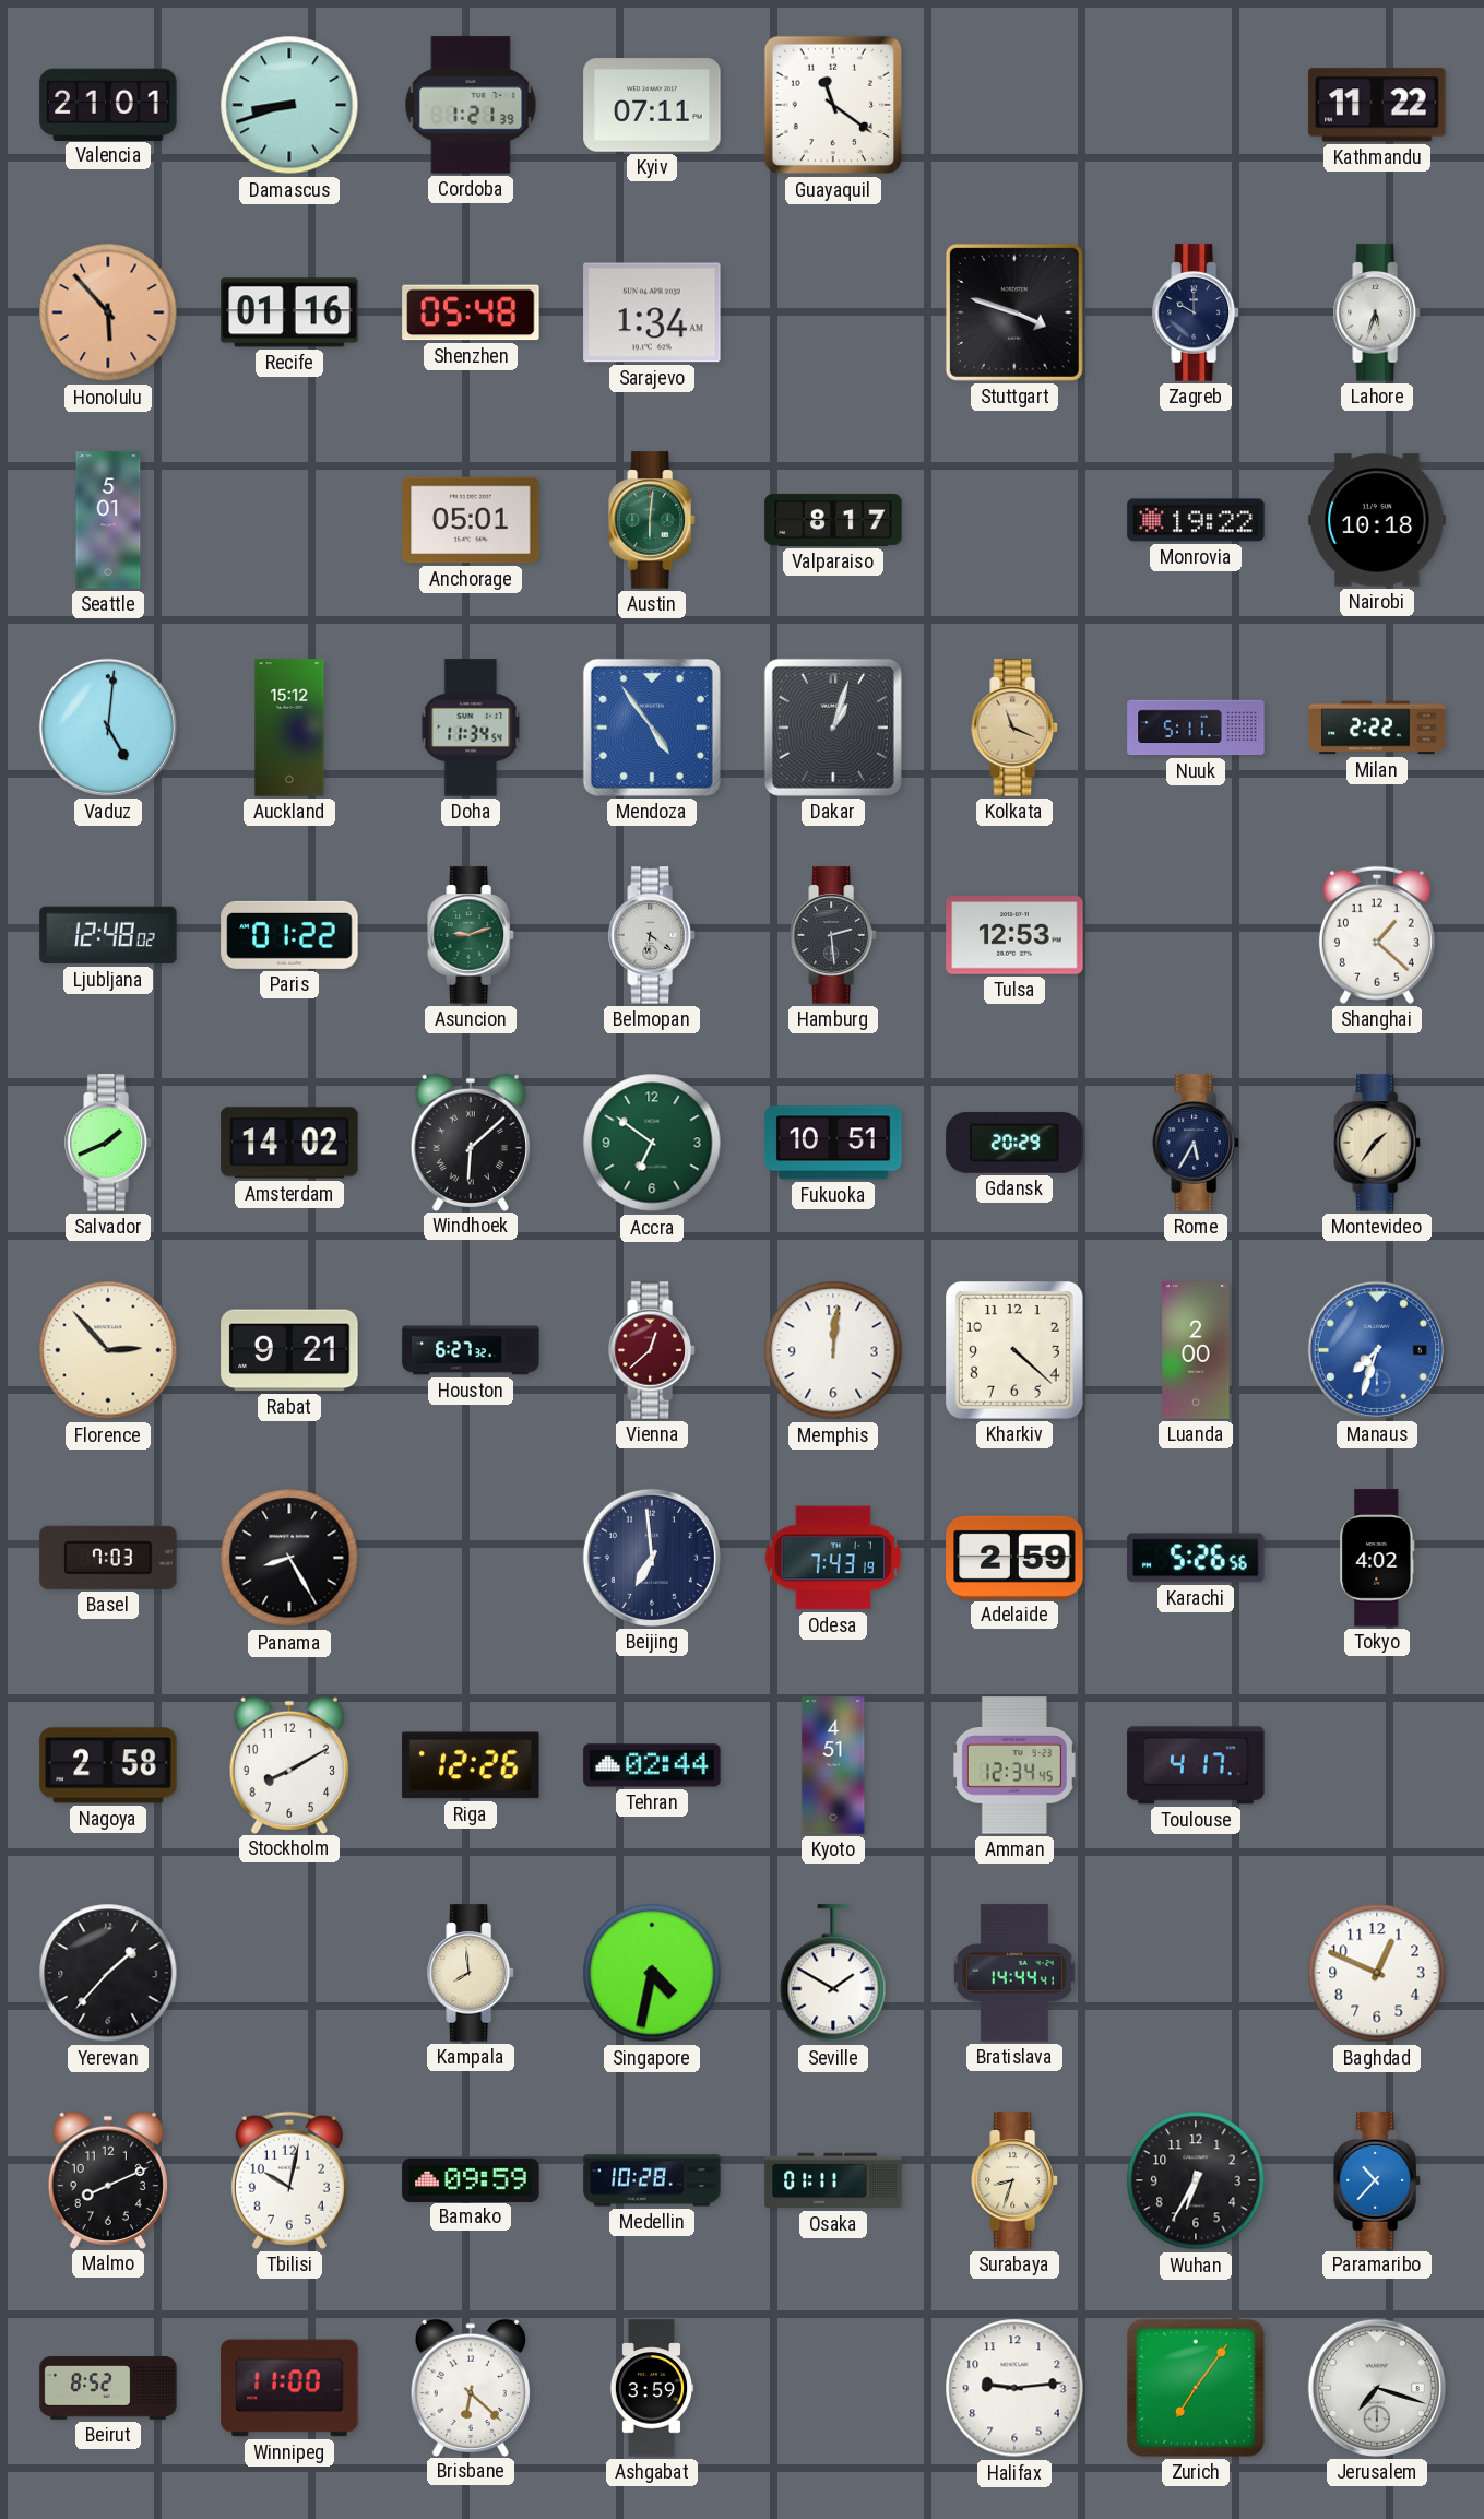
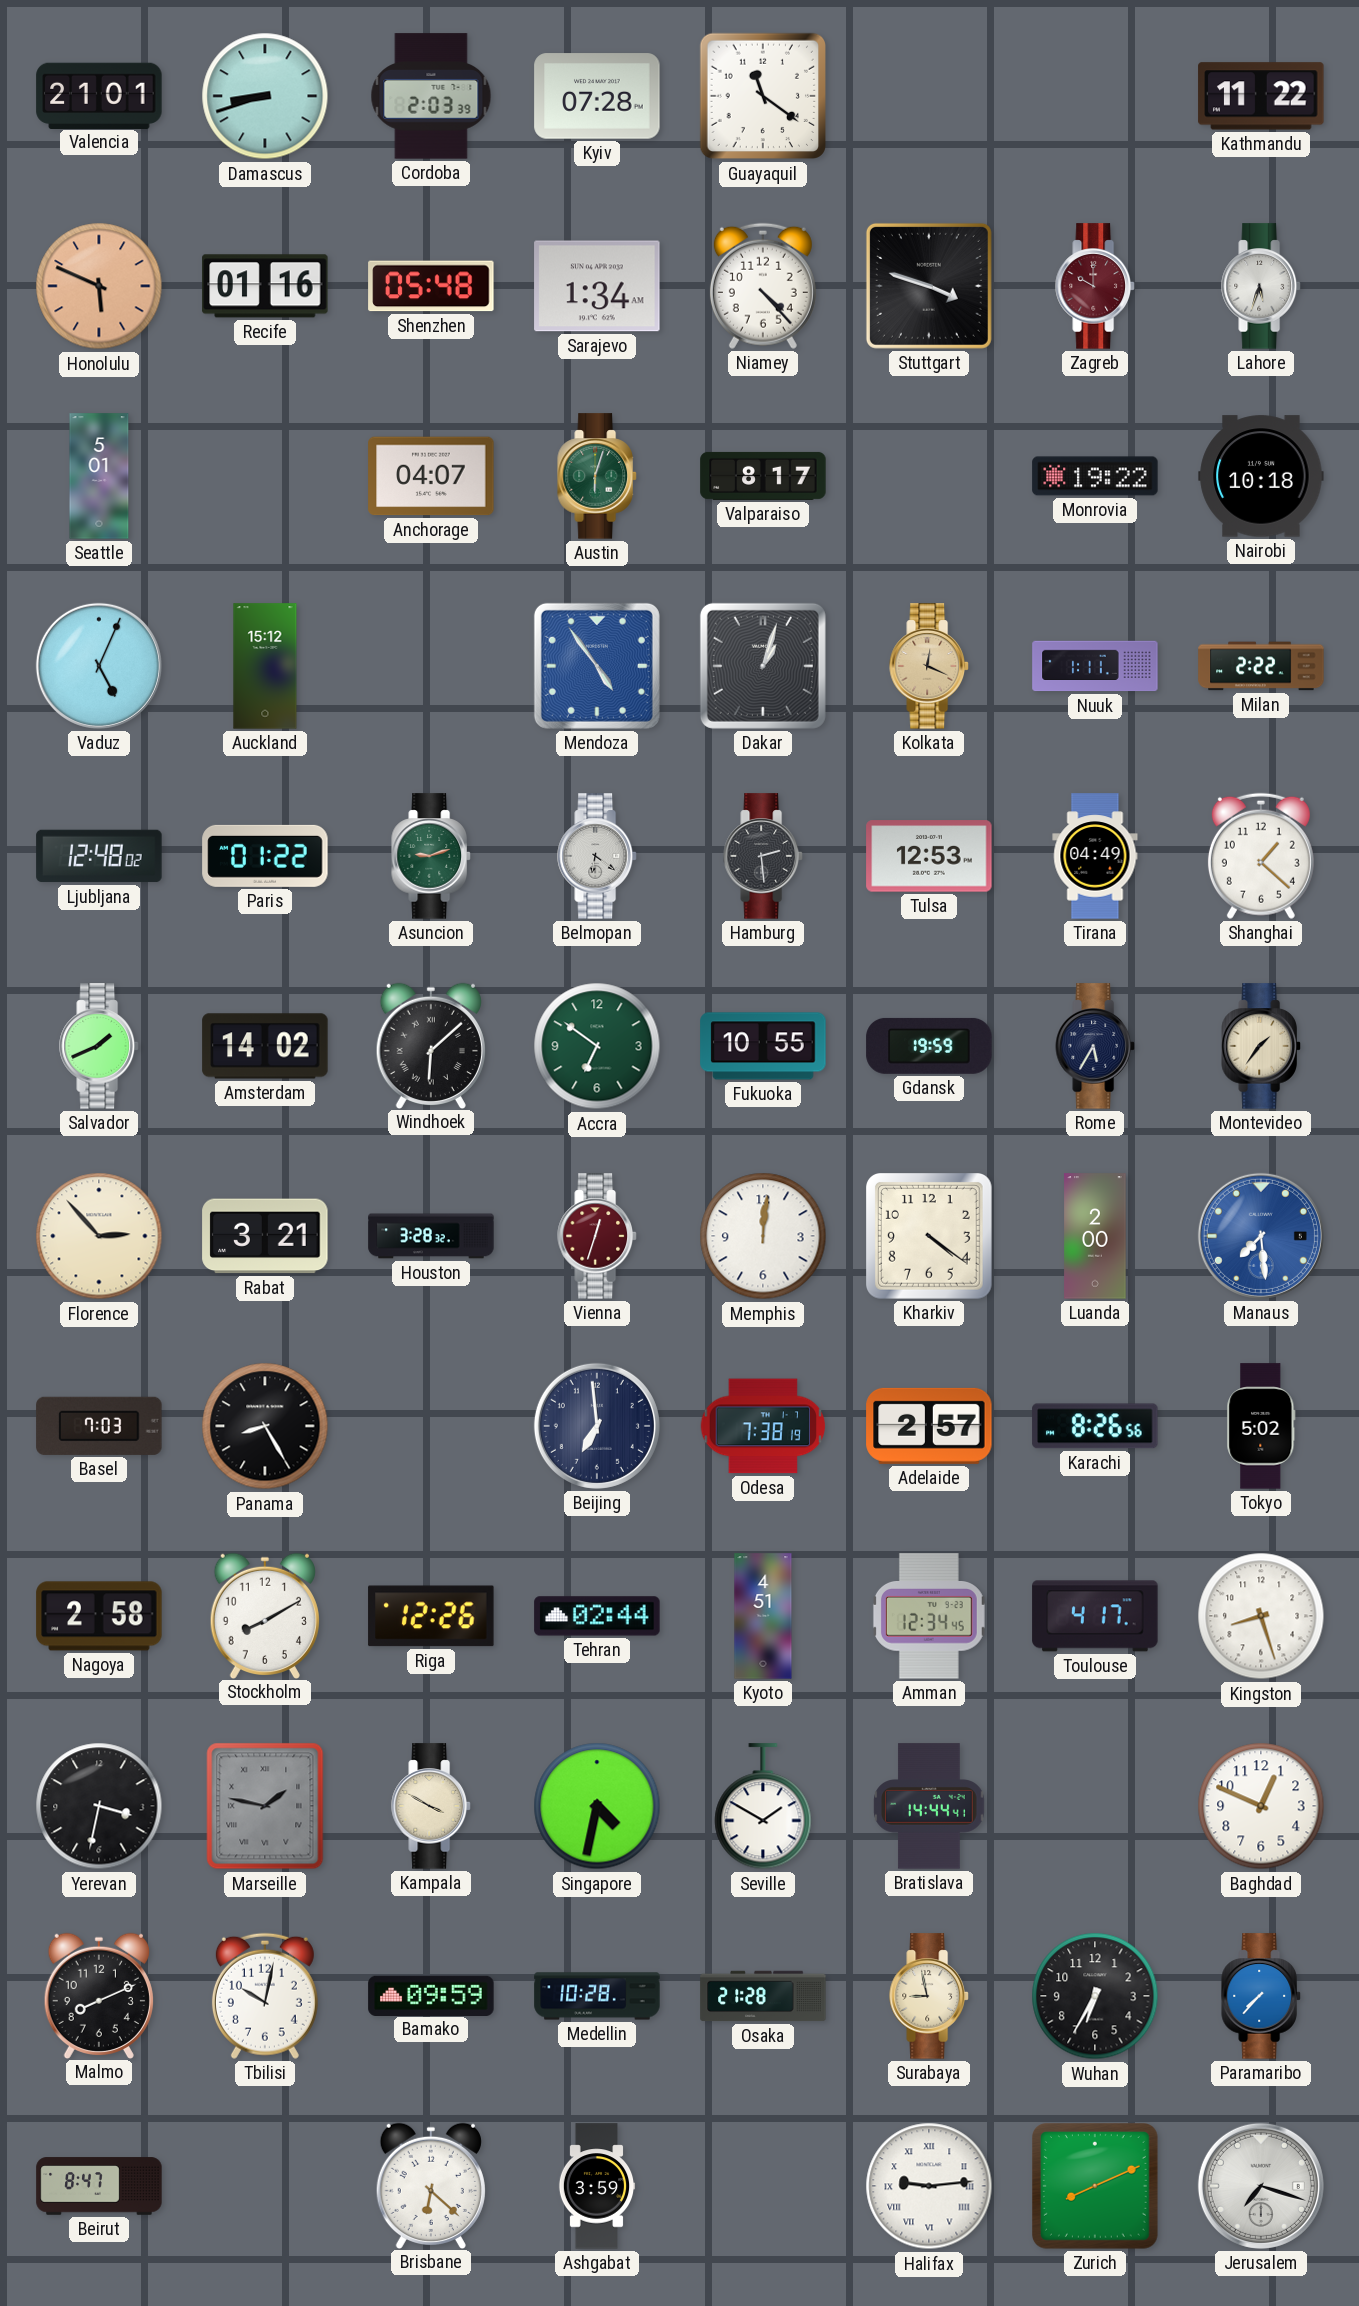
Cordoba: 1:21 -> 2:03 (431, 96)
Kyiv: 07:11 -> 07:28 (597, 96)
Honolulu: 5:53 -> 5:49 (99, 286)
Niamey: none -> 4:23 (763, 286)
Zagreb dial: navy -> burgundy (1095, 286)
Anchorage: 05:01 -> 04:07 (431, 476)
Austin: 6:01 -> 6:03 (597, 476)
Vaduz: 5:01 -> 5:04 (99, 666)
Doha: 11:34 -> none (471, 728)
Kolkata: 11:19 -> 12:19 (929, 666)
Nuuk: 5:11 -> 1:11 (1095, 666)
Tirana: none -> 04:49 (1095, 856)
Fukuoka: 10:51 -> 10:55 (763, 1046)
Gdansk: 20:29 -> 19:59 (929, 1046)
Rabat: 9:21 -> 3:21 (265, 1236)
Houston: 6:27 -> 3:28 (431, 1236)
Vienna: 12:38 -> 12:33 (597, 1236)
Kharkiv: 4:22 -> 4:21 (930, 1237)
Manaus: 7:33 -> 7:29 (1261, 1236)
Odesa: 7:43 -> 7:38 (763, 1426)
Adelaide: 2:59 -> 2:57 (929, 1426)
Karachi: 5:26 -> 8:26 (1095, 1426)
Tokyo: 4:02 -> 5:02 (1261, 1426)
Kingston: none -> 8:27 (1261, 1616)
Yerevan: 1:37 -> 3:32 (99, 1806)
Marseille: none -> 1:47 (265, 1806)
Kampala: 7:59 -> 3:50 (431, 1806)
Osaka: 01:11 -> 21:28 (763, 1996)
Surabaya: 8:33 -> 8:58 (929, 1996)
Paramaribo: 10:37 -> 7:37 (1261, 1996)
Beirut: 8:52 -> 8:47 (99, 2186)
Winnipeg: 11:00 -> none (289, 2388)
Halifax numerals: Arabic -> Roman (929, 2186)
Zurich: 7:06 -> 8:11 (1096, 2187)
